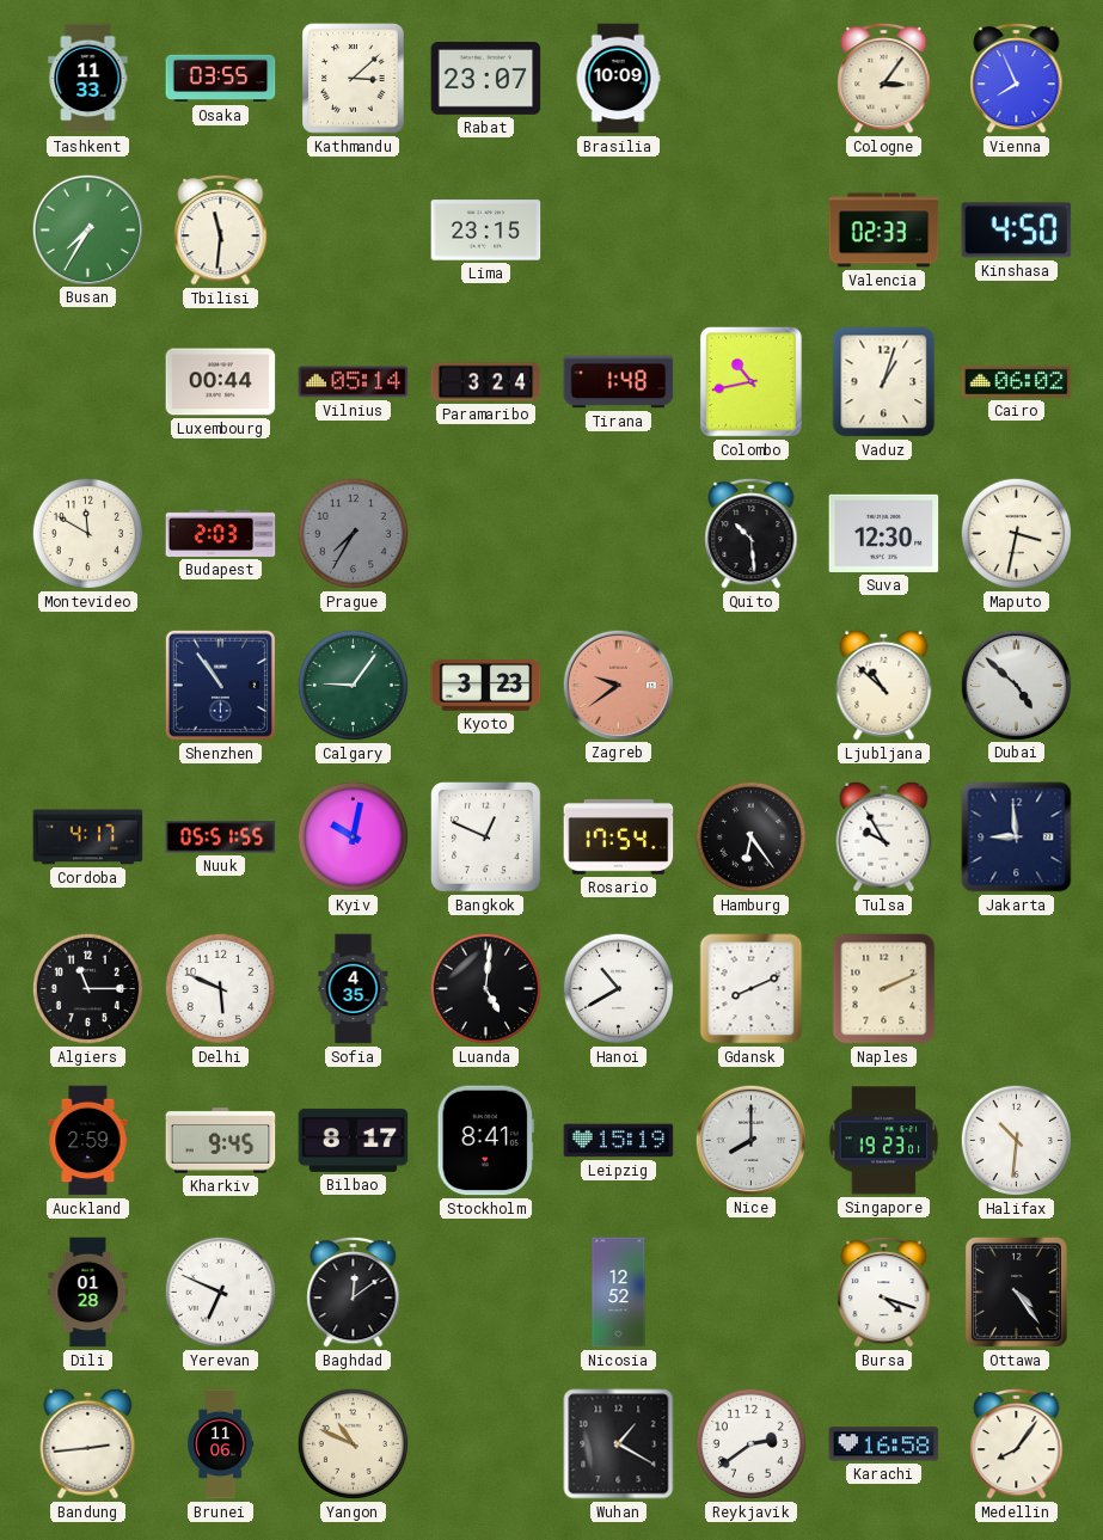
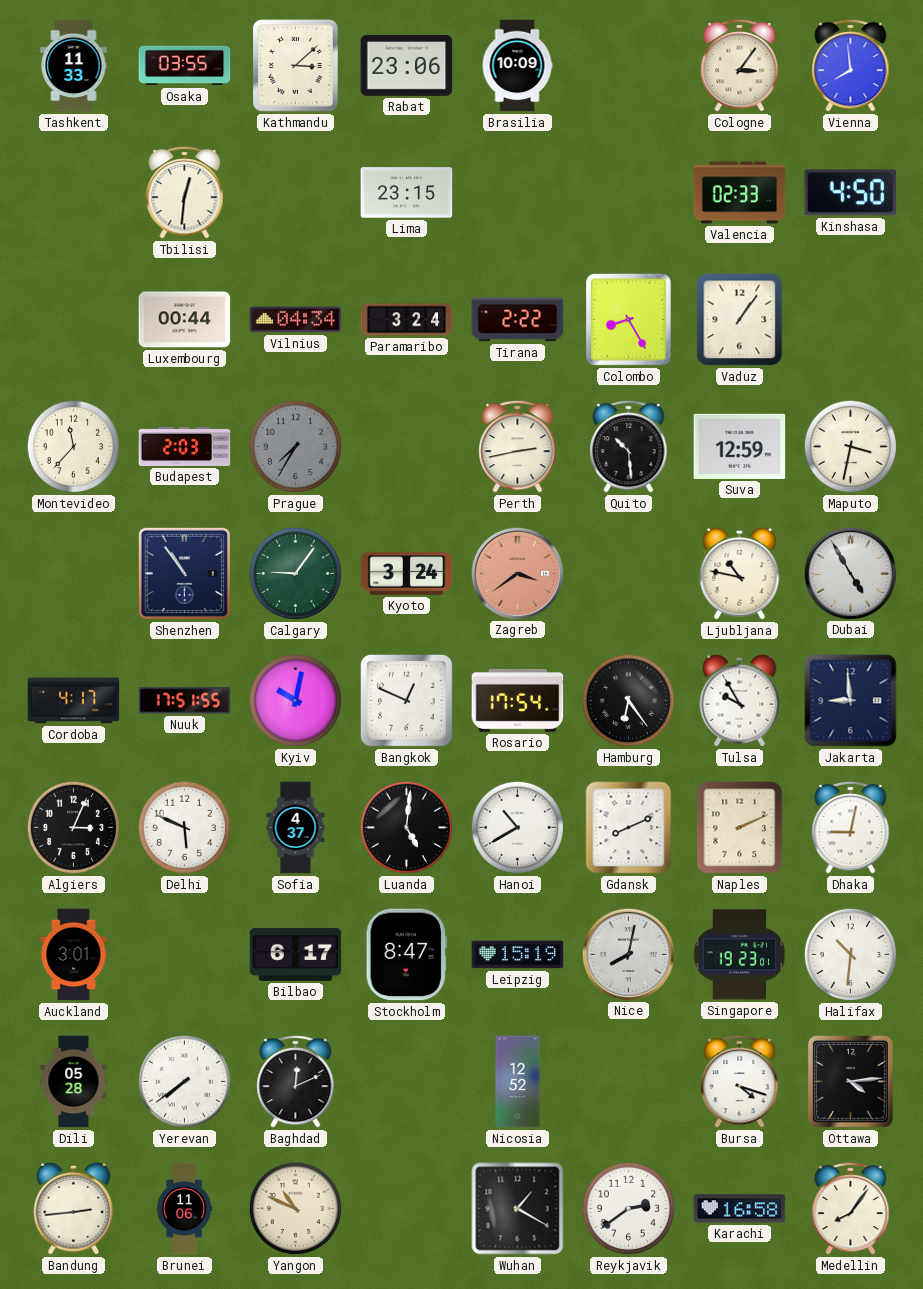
Rabat: 23:07 -> 23:06 (407, 66)
Vienna: 7:56 -> 7:59 (851, 65)
Busan: 7:35 -> none (87, 229)
Tbilisi: 11:31 -> 12:31 (185, 192)
Vilnius: 05:14 -> 04:34 (296, 320)
Tirana: 1:48 -> 2:22 (518, 320)
Colombo: 10:43 -> 8:25 (628, 319)
Vaduz: 1:03 -> 1:06 (740, 320)
Cairo: 06:02 -> none (1017, 381)
Montevideo: 11:50 -> 11:37 (73, 446)
Perth: none -> 2:43 (518, 446)
Suva: 12:30 -> 12:59 (740, 446)
Kyoto: 3:23 -> 3:24 (407, 574)
Zagreb: 9:39 -> 3:39 (517, 573)
Ljubljana: 10:52 -> 10:47 (740, 573)
Dubai: 4:52 -> 4:55 (850, 573)
Nuuk: 05:51 -> 17:51 (185, 701)
Algiers: 11:15 -> 3:04 (73, 827)
Sofia: 4:35 -> 4:37 (296, 828)
Dhaka: none -> 9:02 (851, 827)
Auckland: 2:59 -> 3:01 (74, 955)
Kharkiv: 9:45 -> none (221, 1141)
Bilbao: 8:17 -> 6:17 (296, 954)
Stockholm: 8:41 -> 8:47 (406, 955)
Nice: 8:00 -> 8:02 (628, 954)
Dili: 01:28 -> 05:28 (74, 1082)
Yerevan: 6:49 -> 7:39 (184, 1081)
Baghdad: 12:09 -> 12:11 (296, 1081)
Ottawa: 4:24 -> 4:14 (850, 1081)
